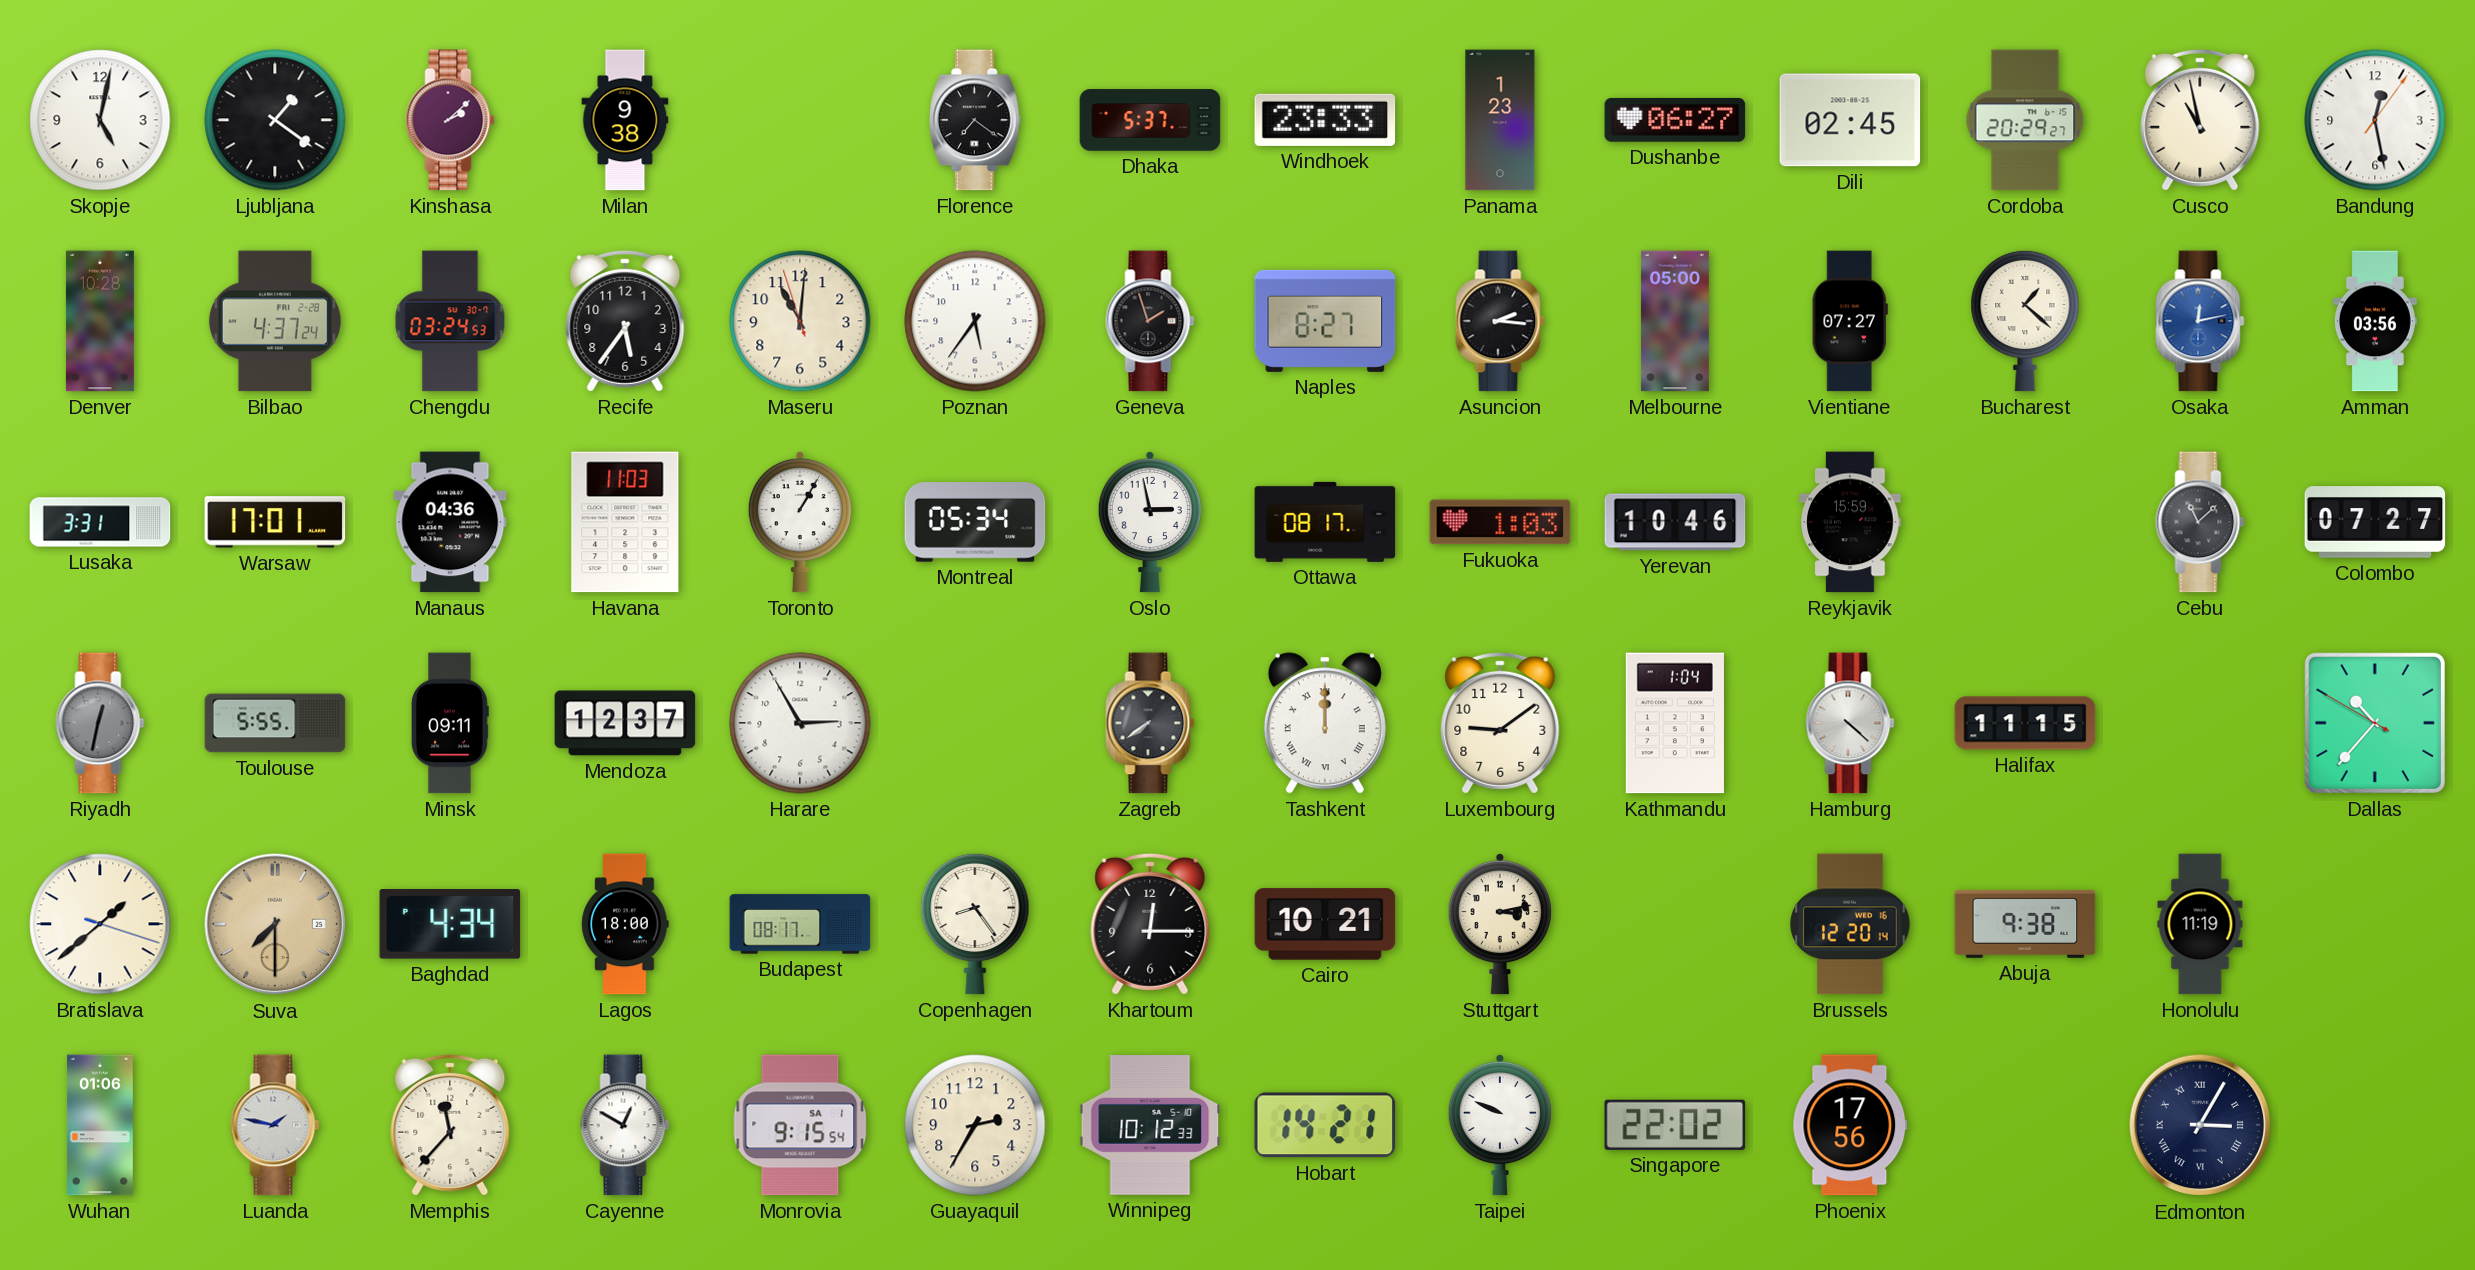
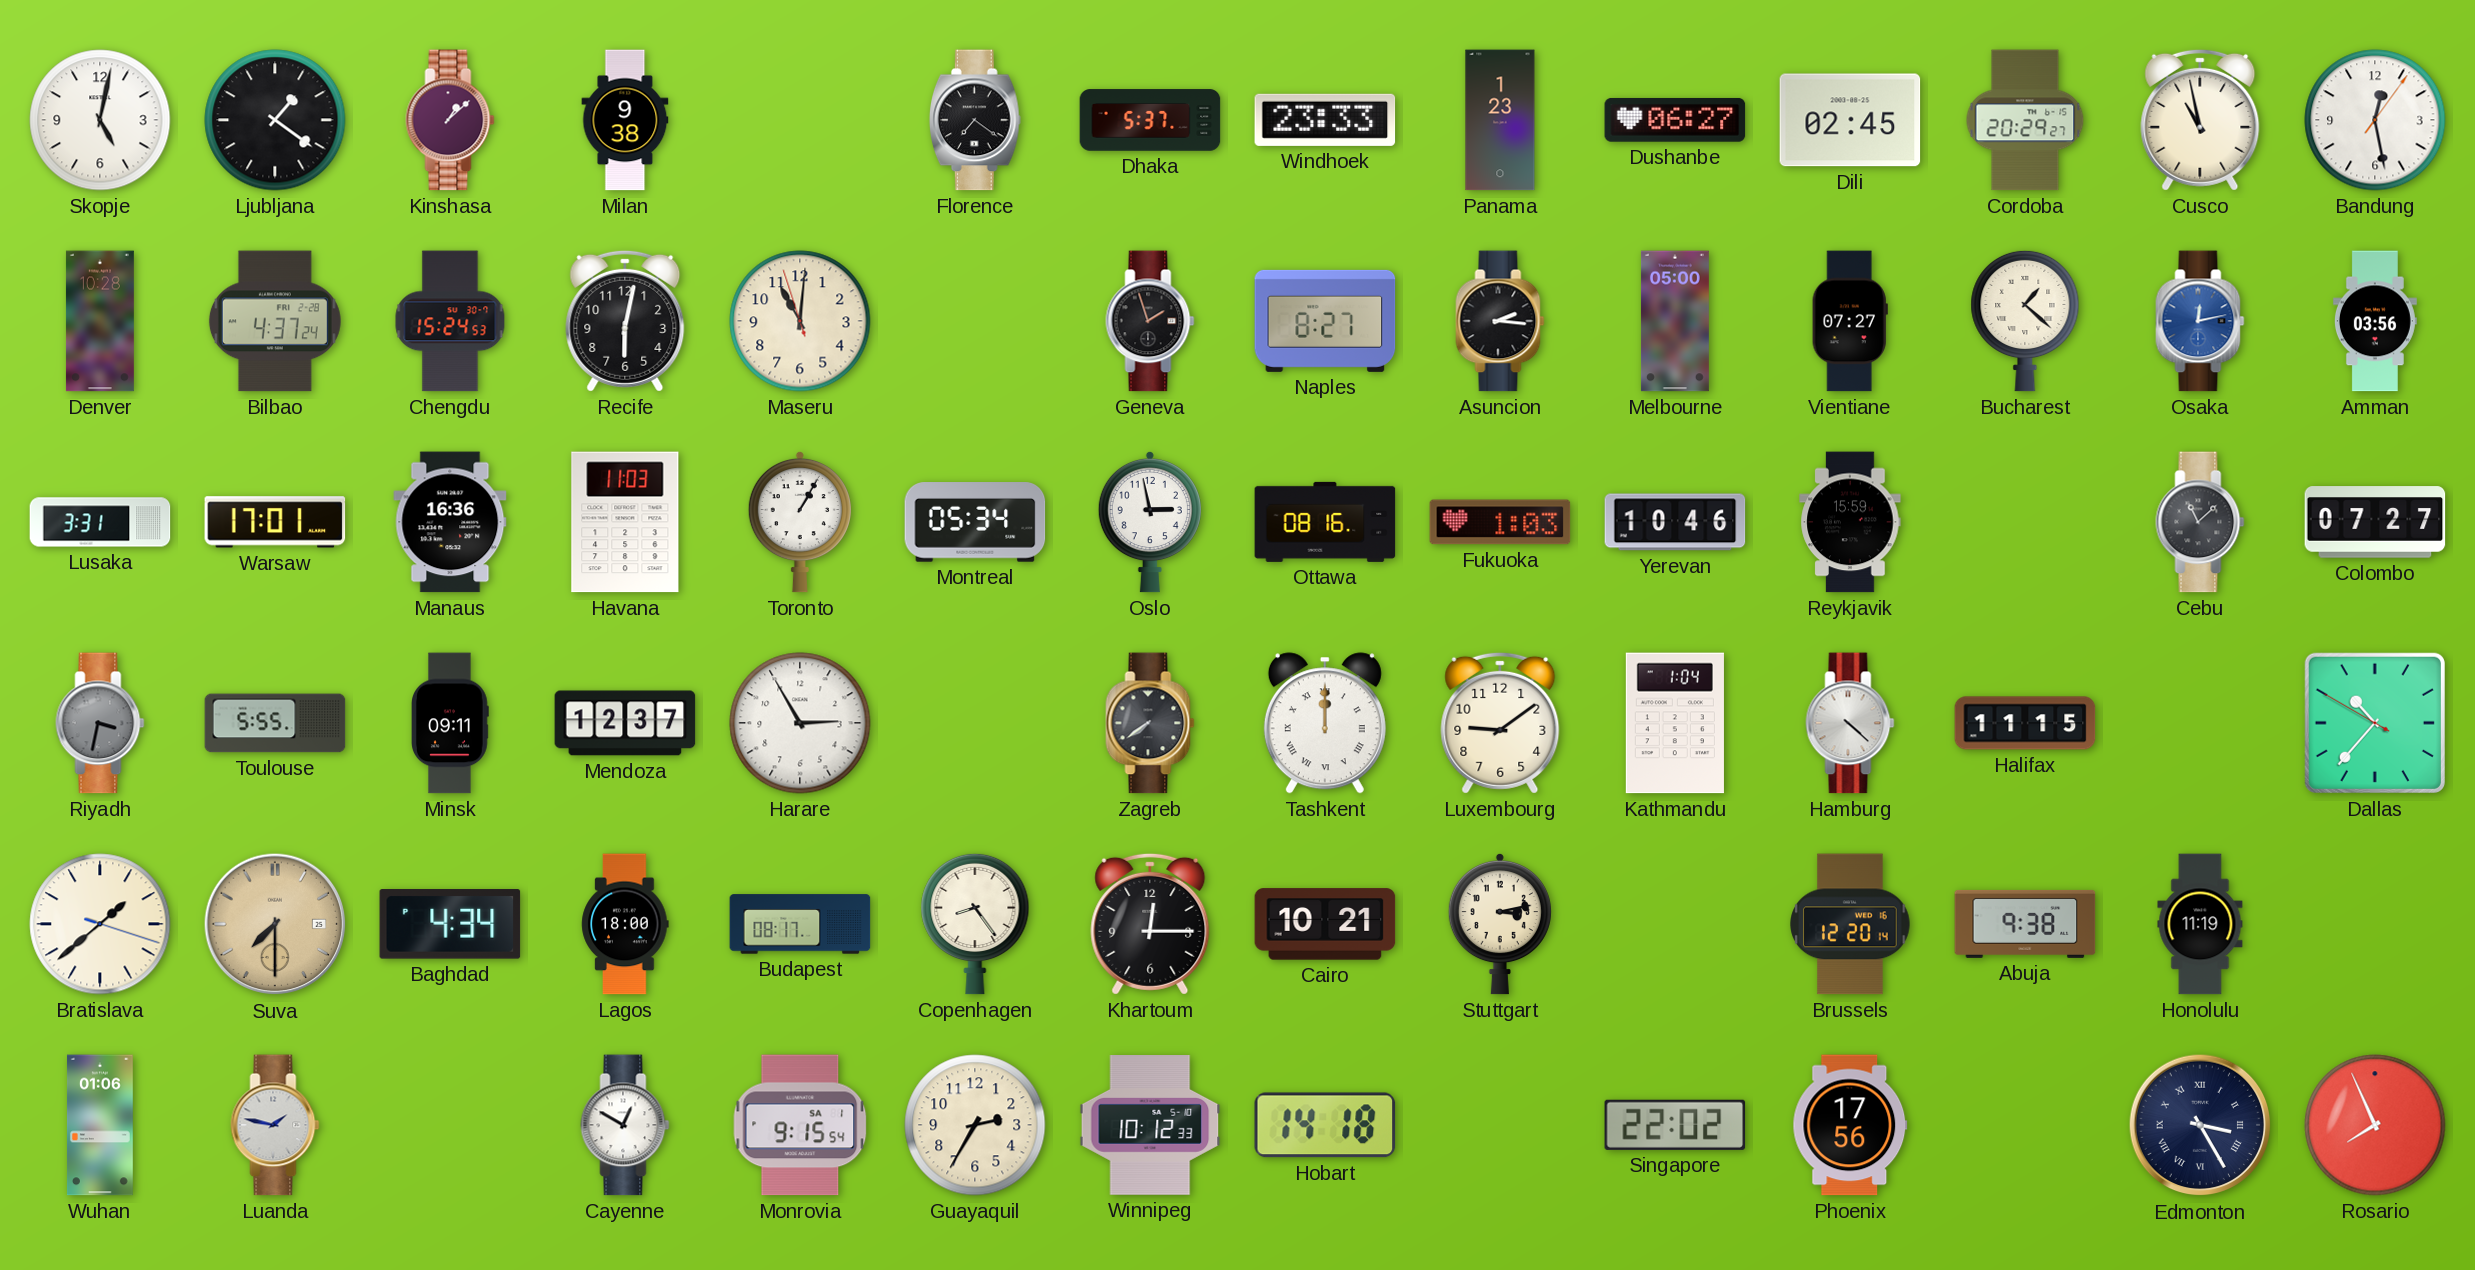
Kinshasa: 2:08 -> 1:08 (450, 120)
Chengdu: 03:24 -> 15:24 (450, 321)
Recife: 5:36 -> 6:02 (625, 321)
Poznan: 5:36 -> none (975, 321)
Manaus: 04:36 -> 16:36 (450, 522)
Ottawa: 08:17 -> 08:16 (1325, 522)
Riyadh: 12:32 -> 3:32 (100, 723)
Memphis: 11:37 -> none (450, 1125)
Hobart: 14:21 -> 14:18 (1325, 1125)
Taipei: 9:49 -> none (1500, 1125)
Edmonton: 3:05 -> 3:25 (2200, 1125)
Rosario: none -> 7:56 (2375, 1125)
